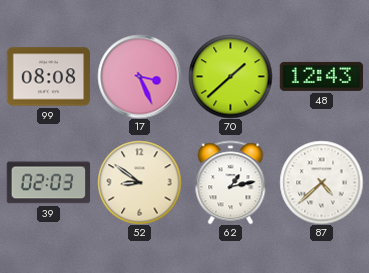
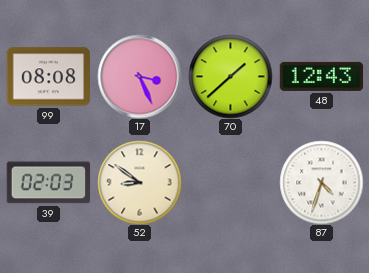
62: 1:13 -> none (231, 182)
87: 4:38 -> 4:33 (321, 182)
